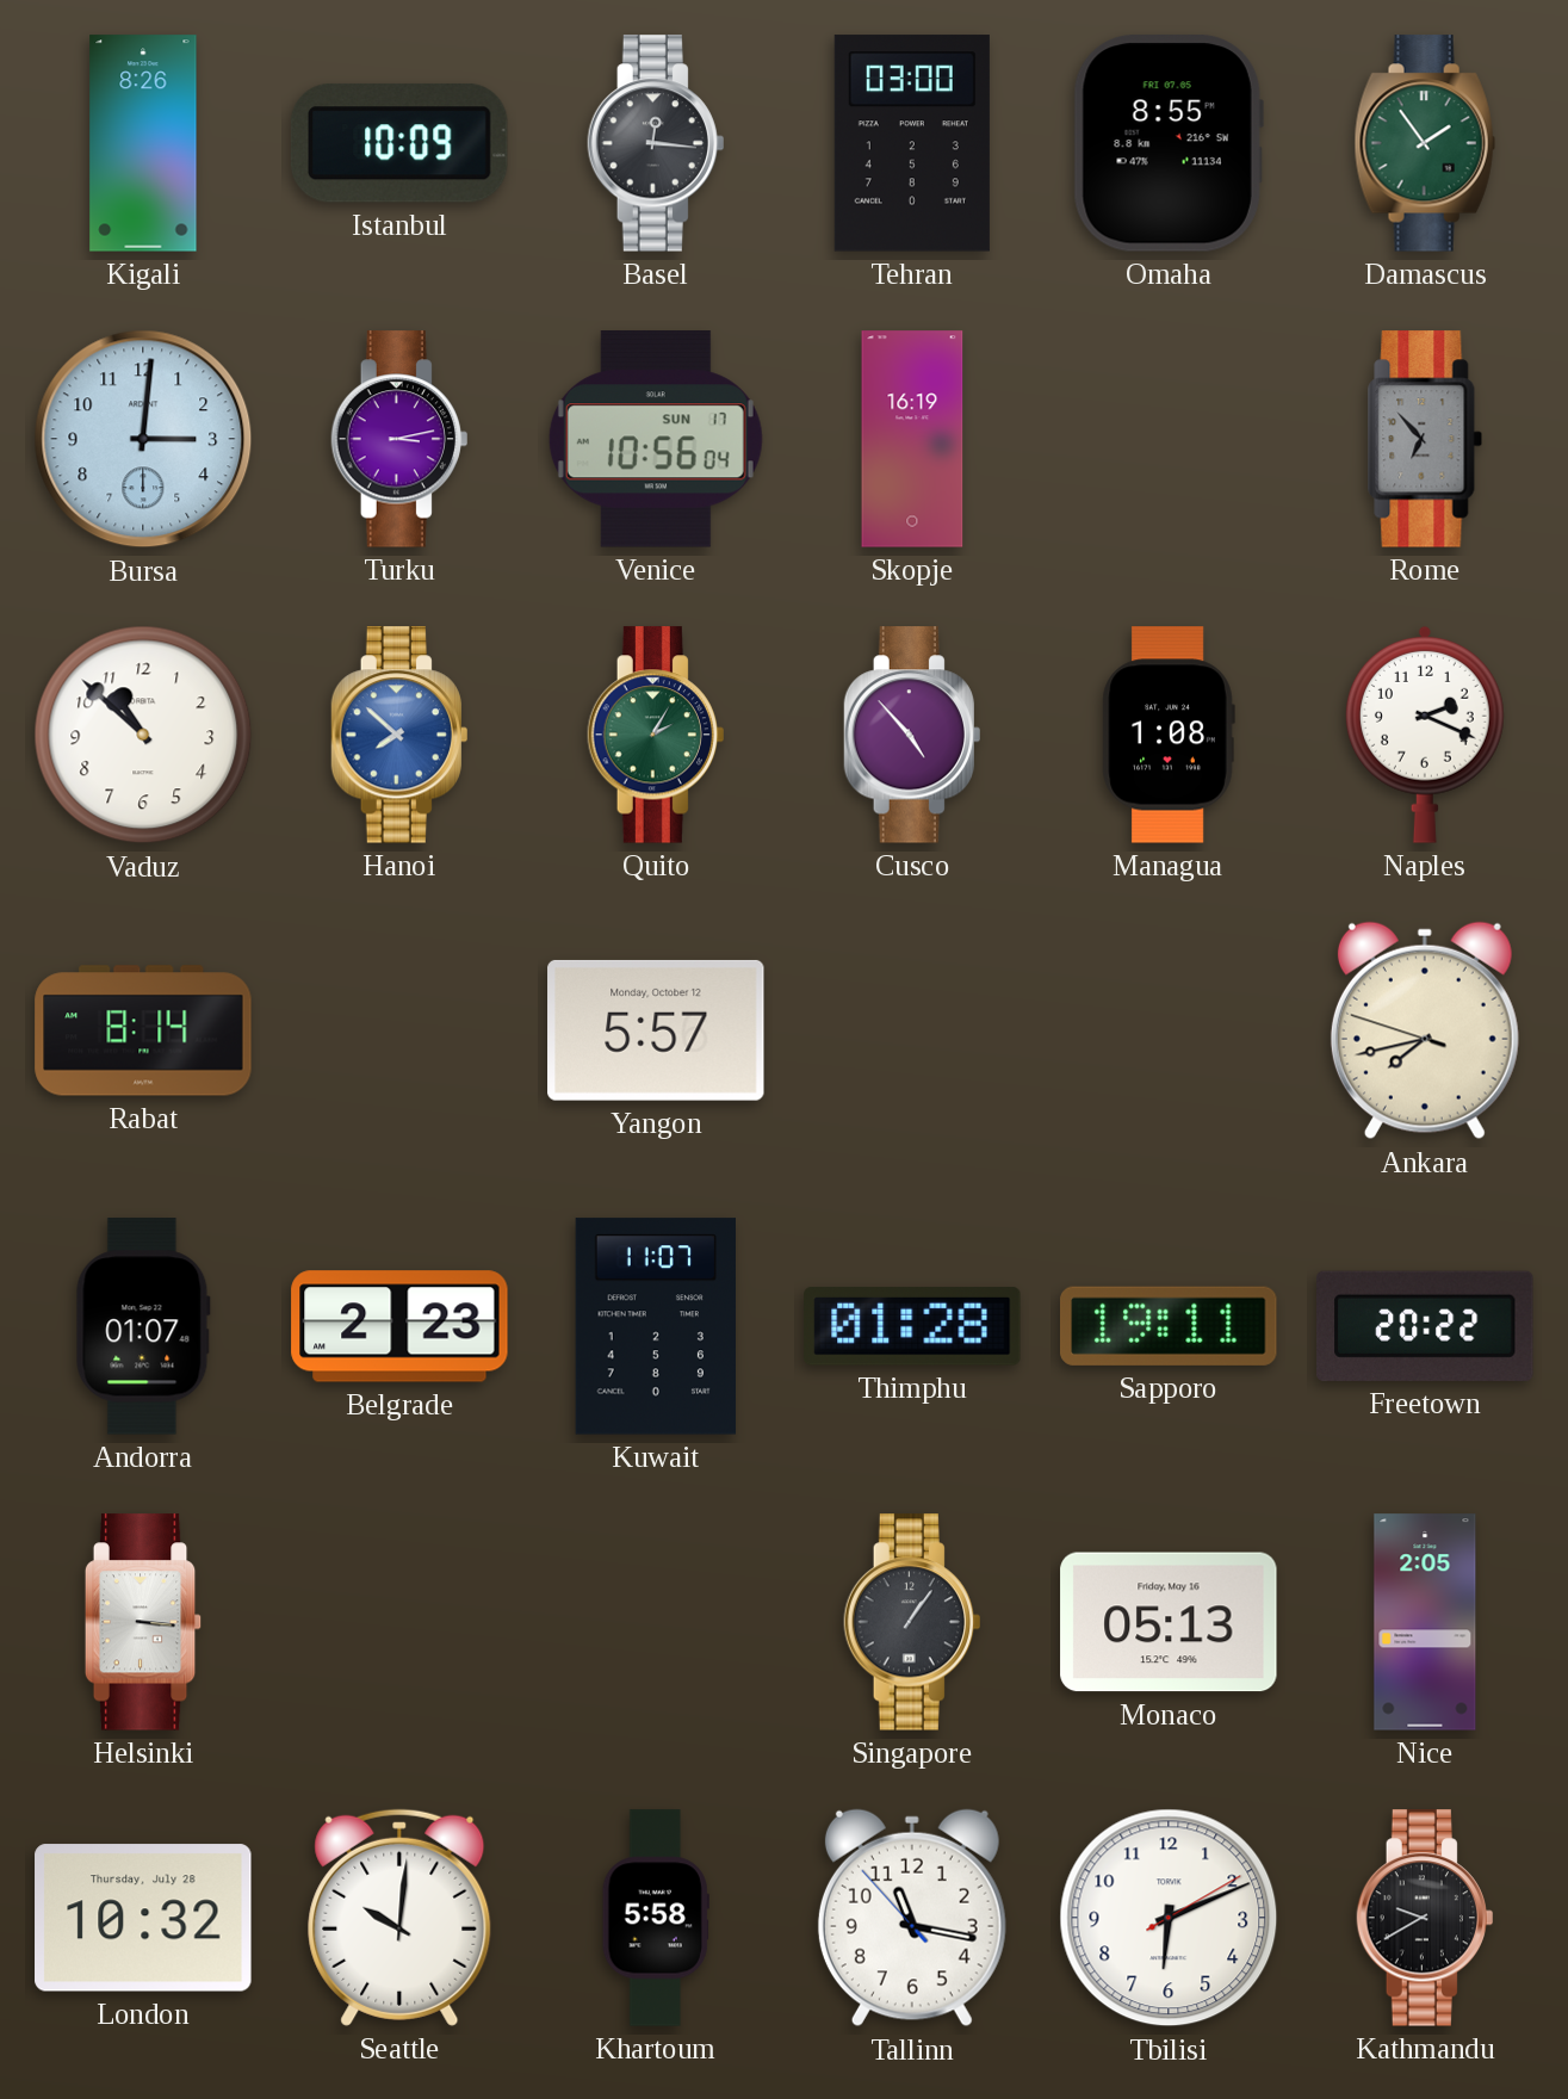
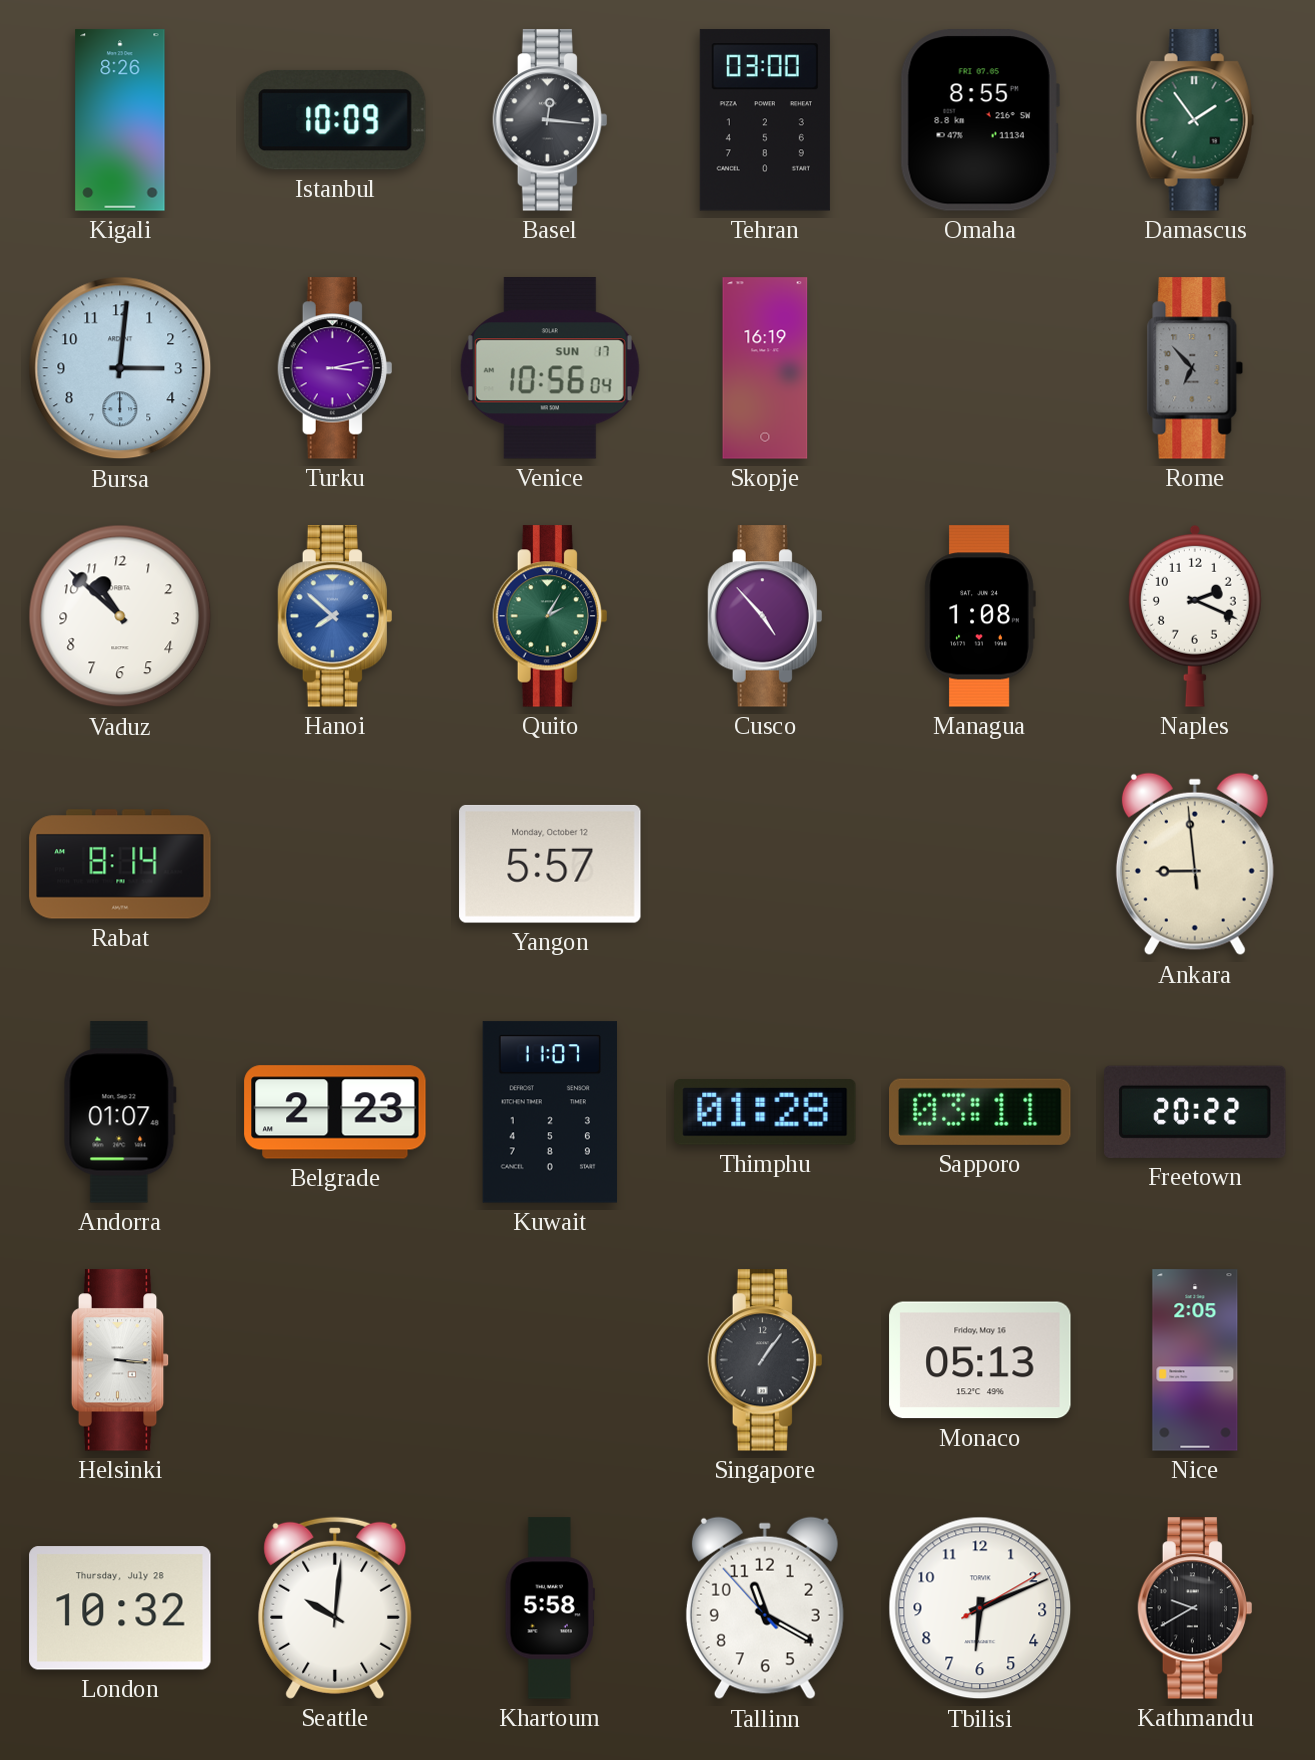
Ankara: 7:42 -> 8:58 (1195, 864)
Sapporo: 19:11 -> 03:11 (981, 1112)
Tallinn: 11:16 -> 11:19 (765, 1608)
